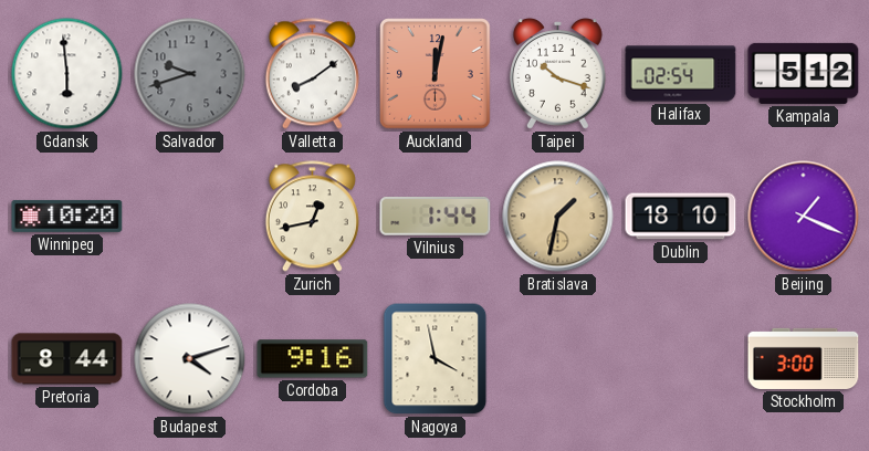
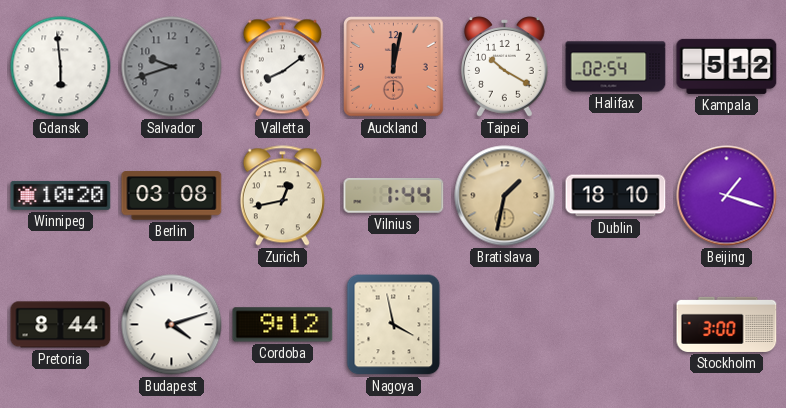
Taipei: 10:18 -> 10:20 (505, 67)
Berlin: none -> 03:08 (172, 196)
Beijing: 1:19 -> 1:18 (727, 196)
Cordoba: 9:16 -> 9:12 (283, 325)
